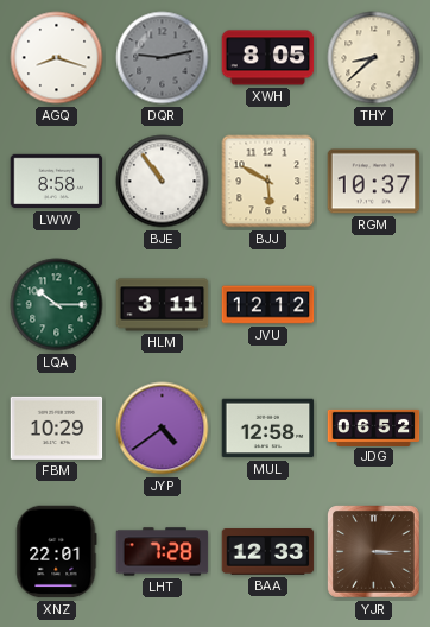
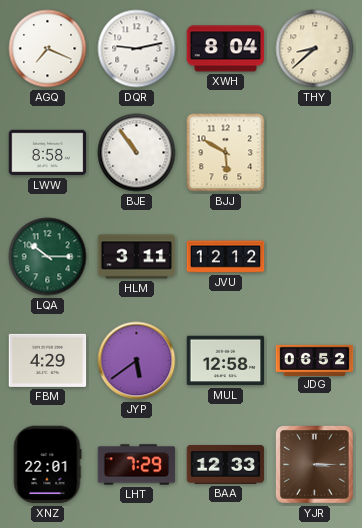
AGQ: 8:18 -> 7:19 (48, 49)
DQR dial: grey -> white (137, 49)
XWH: 8:05 -> 8:04 (226, 49)
RGM: 10:37 -> none (374, 182)
FBM: 10:29 -> 4:29 (48, 360)
JYP: 4:39 -> 5:39 (137, 361)
LHT: 7:28 -> 7:29 (137, 465)
